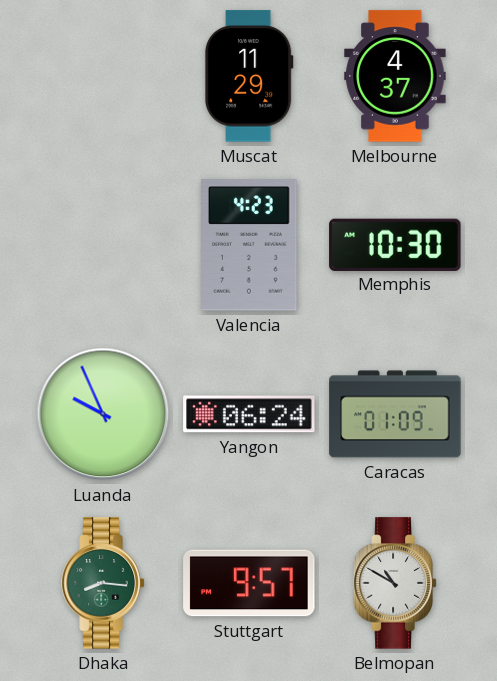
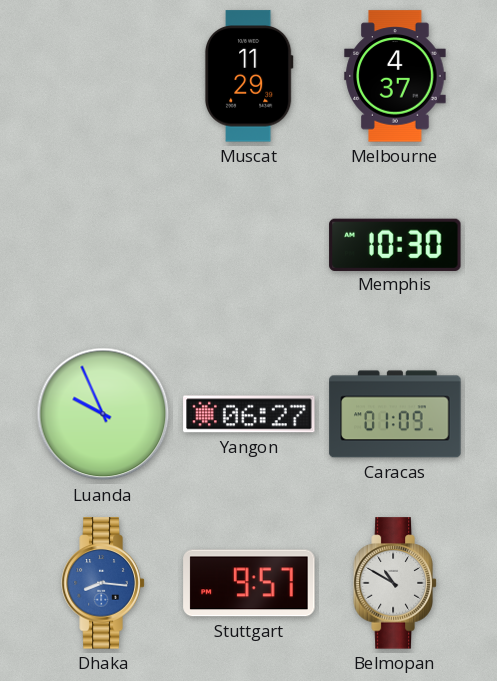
Valencia: 4:23 -> none (249, 245)
Yangon: 06:24 -> 06:27 (249, 414)
Dhaka dial: green -> blue (103, 583)
